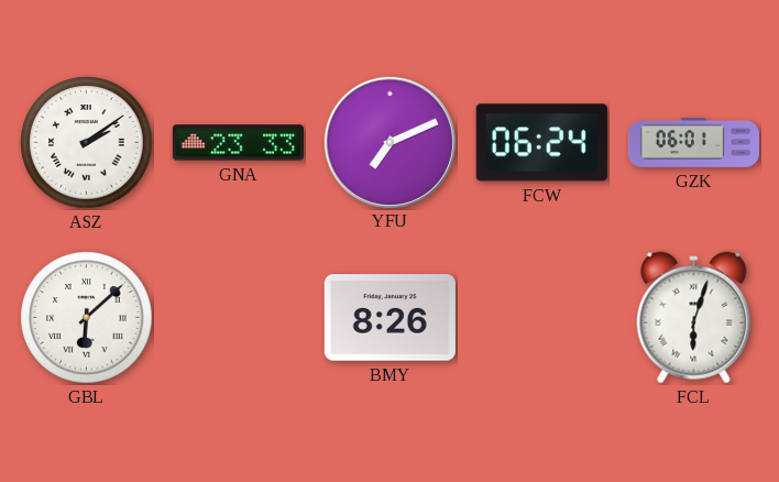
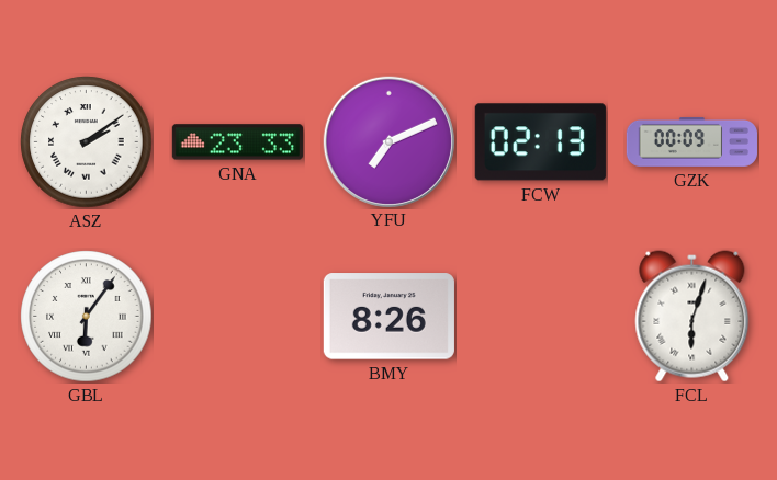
FCW: 06:24 -> 02:13 (540, 142)
GZK: 06:01 -> 00:09 (691, 141)
GBL: 6:08 -> 6:06 (87, 317)
